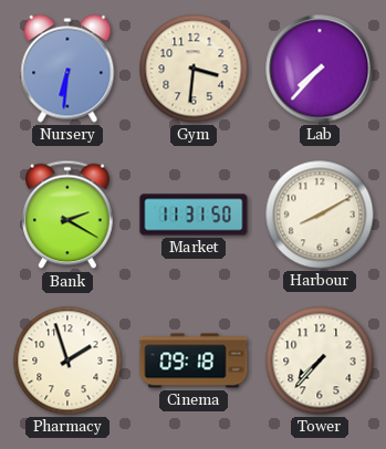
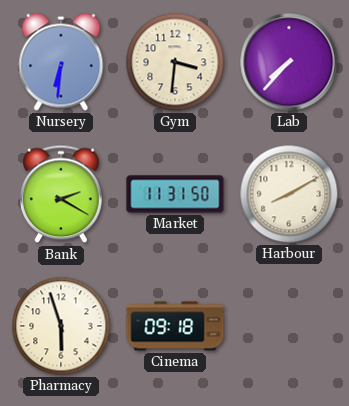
Pharmacy: 1:57 -> 5:57 (61, 326)
Tower: 7:37 -> none (320, 361)
